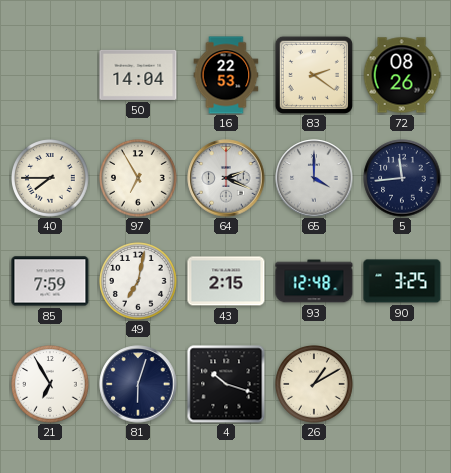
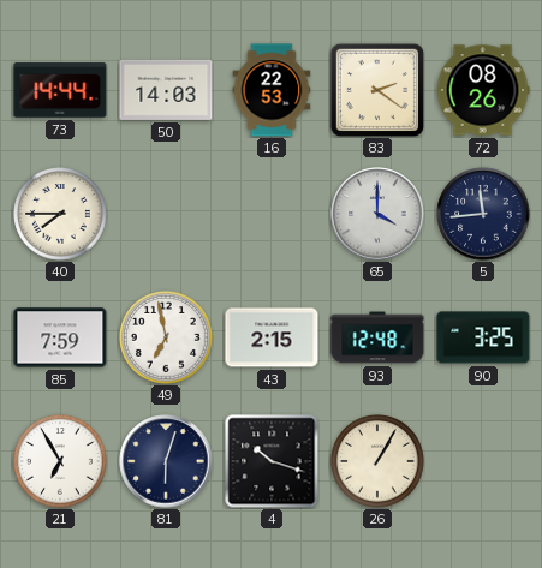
73: none -> 14:44 (60, 90)
50: 14:04 -> 14:03 (166, 90)
97: 6:55 -> none (139, 179)
64: 2:19 -> none (226, 178)
49: 7:02 -> 6:58 (167, 339)
26: 1:10 -> 1:05 (379, 462)
